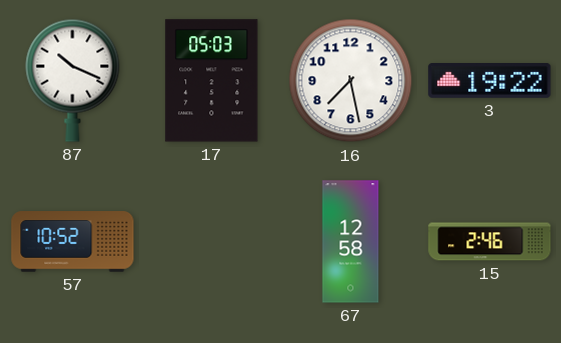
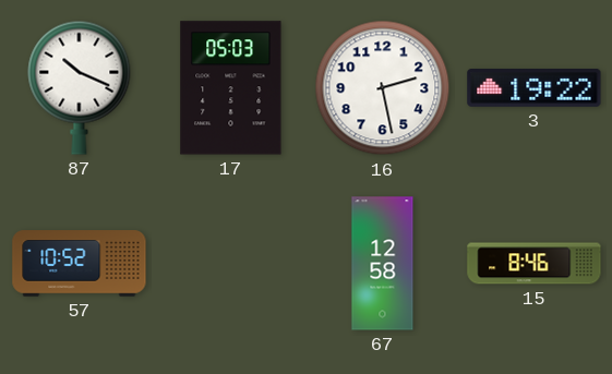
16: 7:28 -> 2:28 (383, 88)
15: 2:46 -> 8:46 (535, 264)
